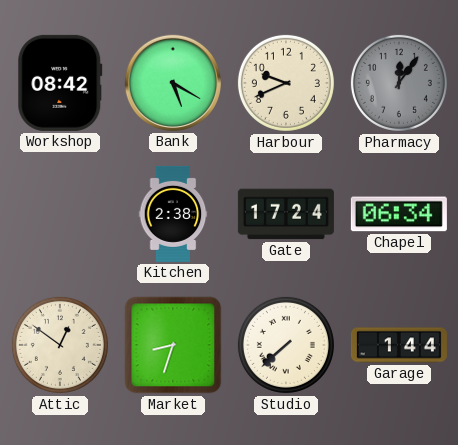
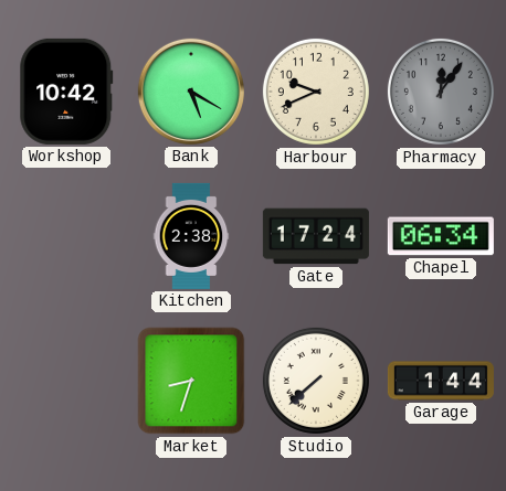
Workshop: 08:42 -> 10:42 (66, 92)
Attic: 12:51 -> none (60, 345)
